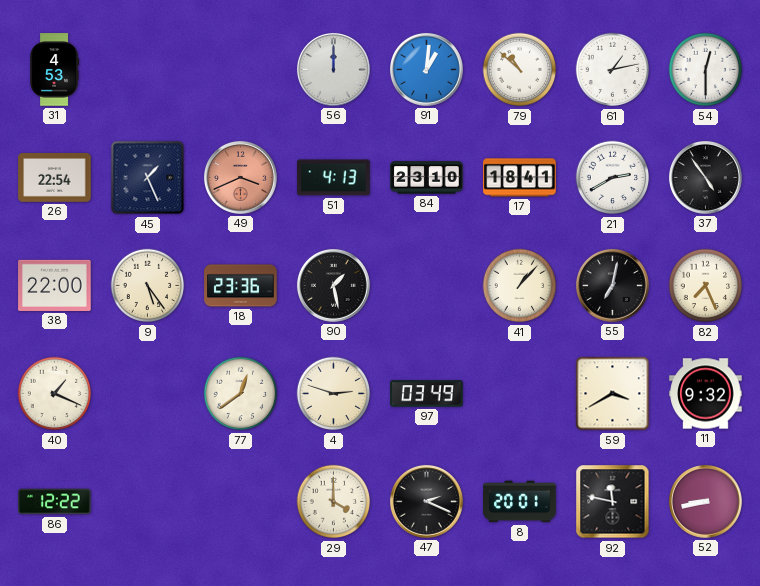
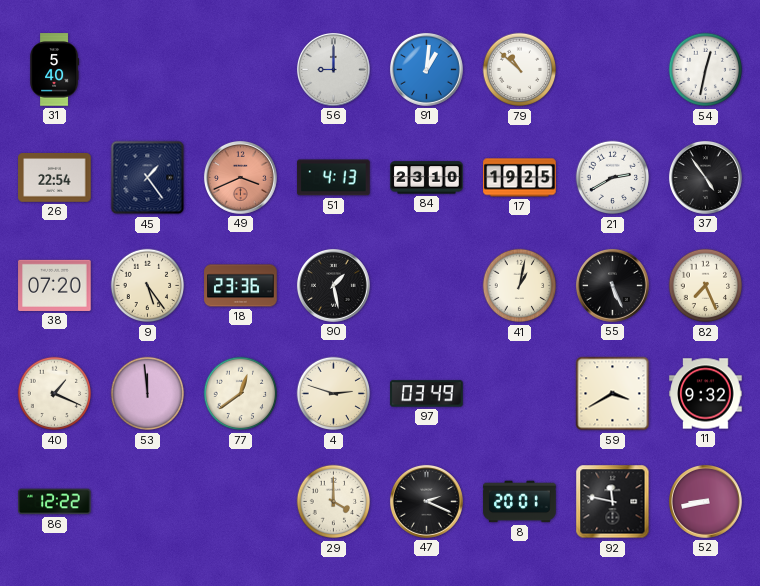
31: 4:53 -> 5:40 (55, 70)
56: 12:00 -> 9:00 (333, 69)
61: 1:13 -> none (613, 70)
54: 12:30 -> 12:32 (706, 70)
45: 1:26 -> 1:24 (148, 178)
17: 18:41 -> 19:25 (520, 178)
38: 22:00 -> 07:20 (55, 285)
41: 1:07 -> 1:02 (520, 286)
55: 7:02 -> 5:26 (612, 285)
53: none -> 11:59 (148, 394)
